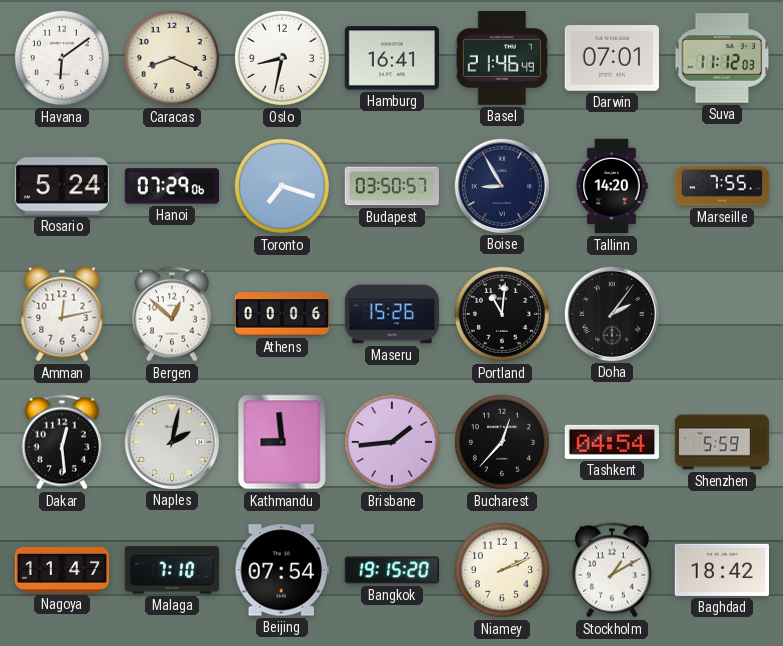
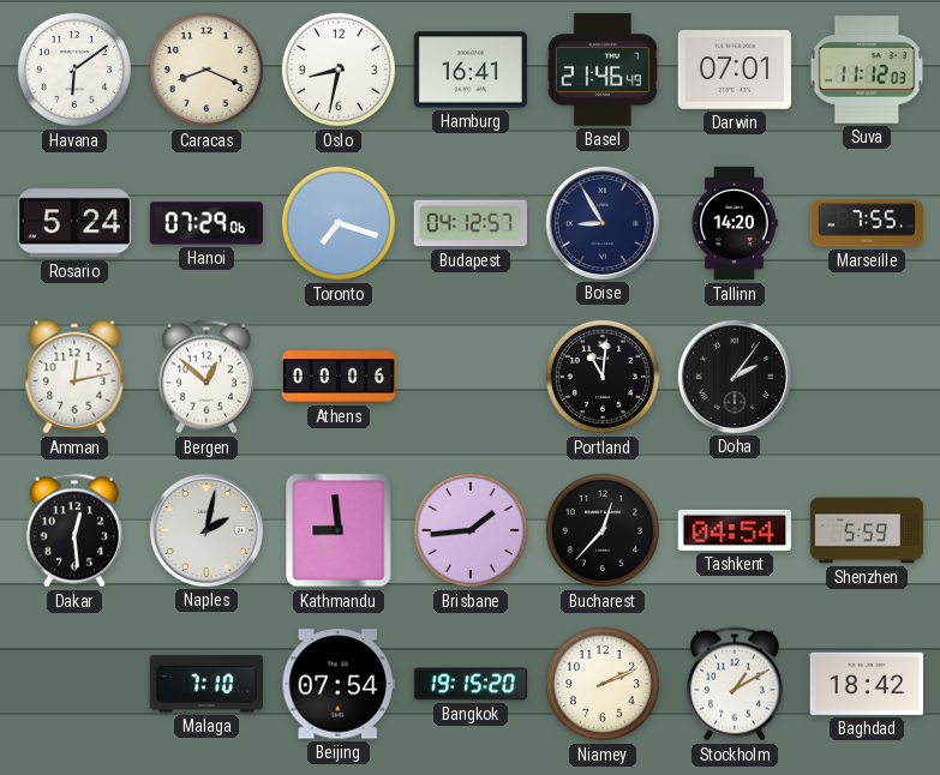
Budapest: 03:50 -> 04:12 (469, 223)
Maseru: 15:26 -> none (392, 314)
Nagoya: 11:47 -> none (62, 570)
